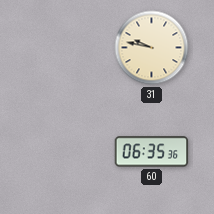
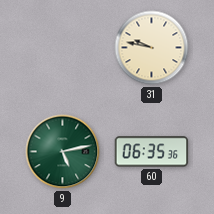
9: none -> 5:13 (63, 152)
